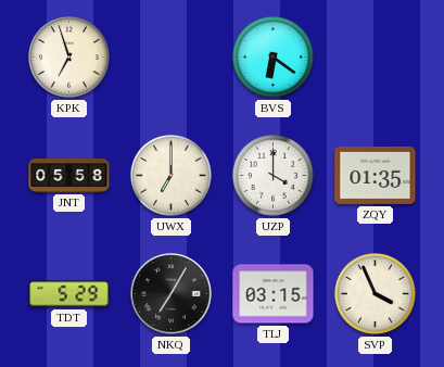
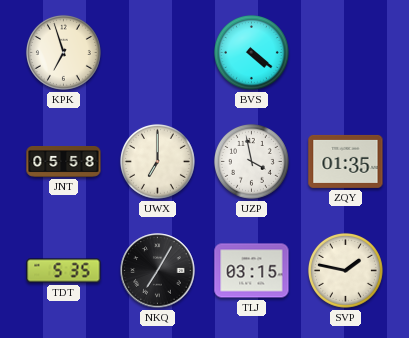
BVS: 6:21 -> 4:21 (251, 52)
UZP: 4:00 -> 3:58 (251, 161)
TDT: 5:29 -> 5:35 (64, 271)
SVP: 3:56 -> 1:47 (345, 270)
